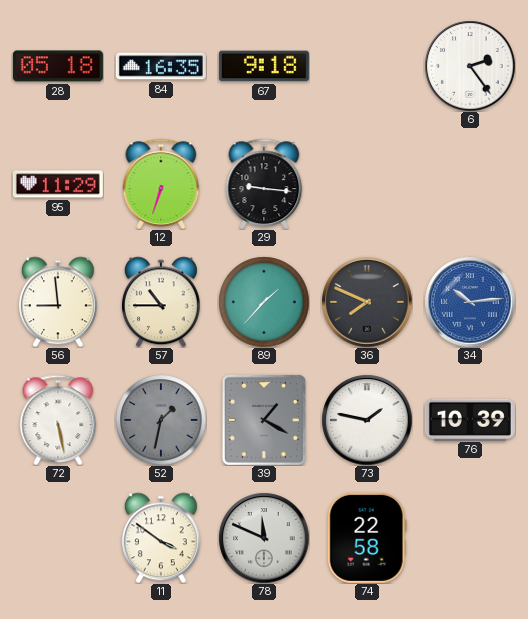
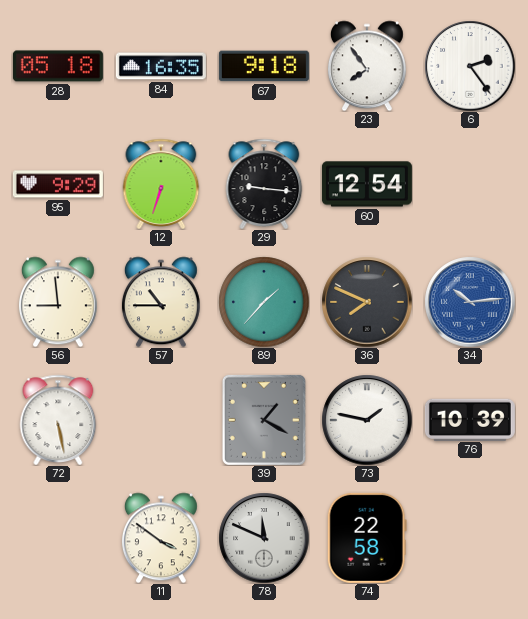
23: none -> 7:54 (367, 66)
95: 11:29 -> 9:29 (58, 184)
60: none -> 12:54 (367, 184)
52: 1:32 -> none (161, 420)
